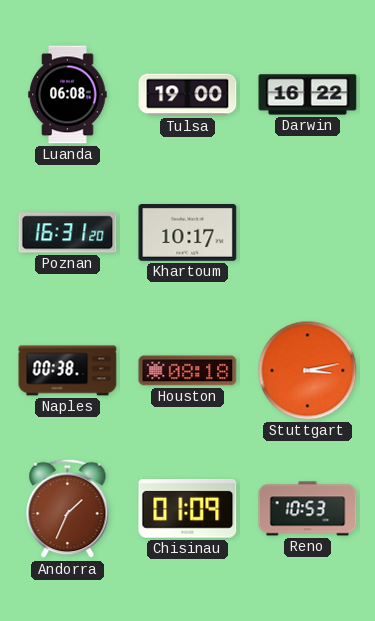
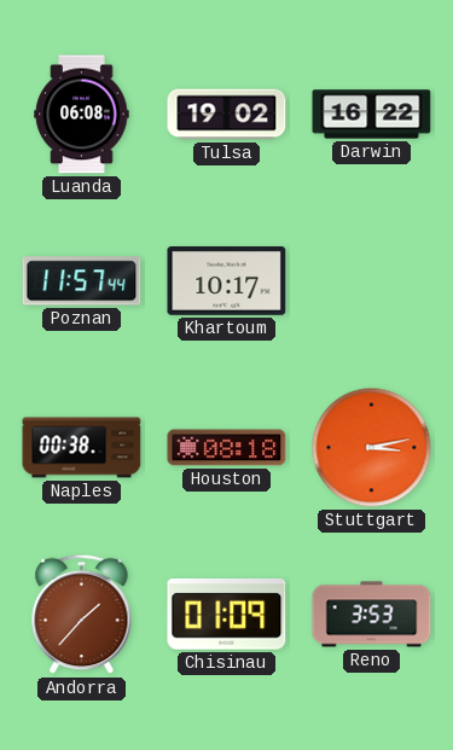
Tulsa: 19:00 -> 19:02 (227, 115)
Poznan: 16:31 -> 11:57 (82, 281)
Andorra: 1:34 -> 1:37 (82, 615)
Reno: 10:53 -> 3:53 (372, 615)
